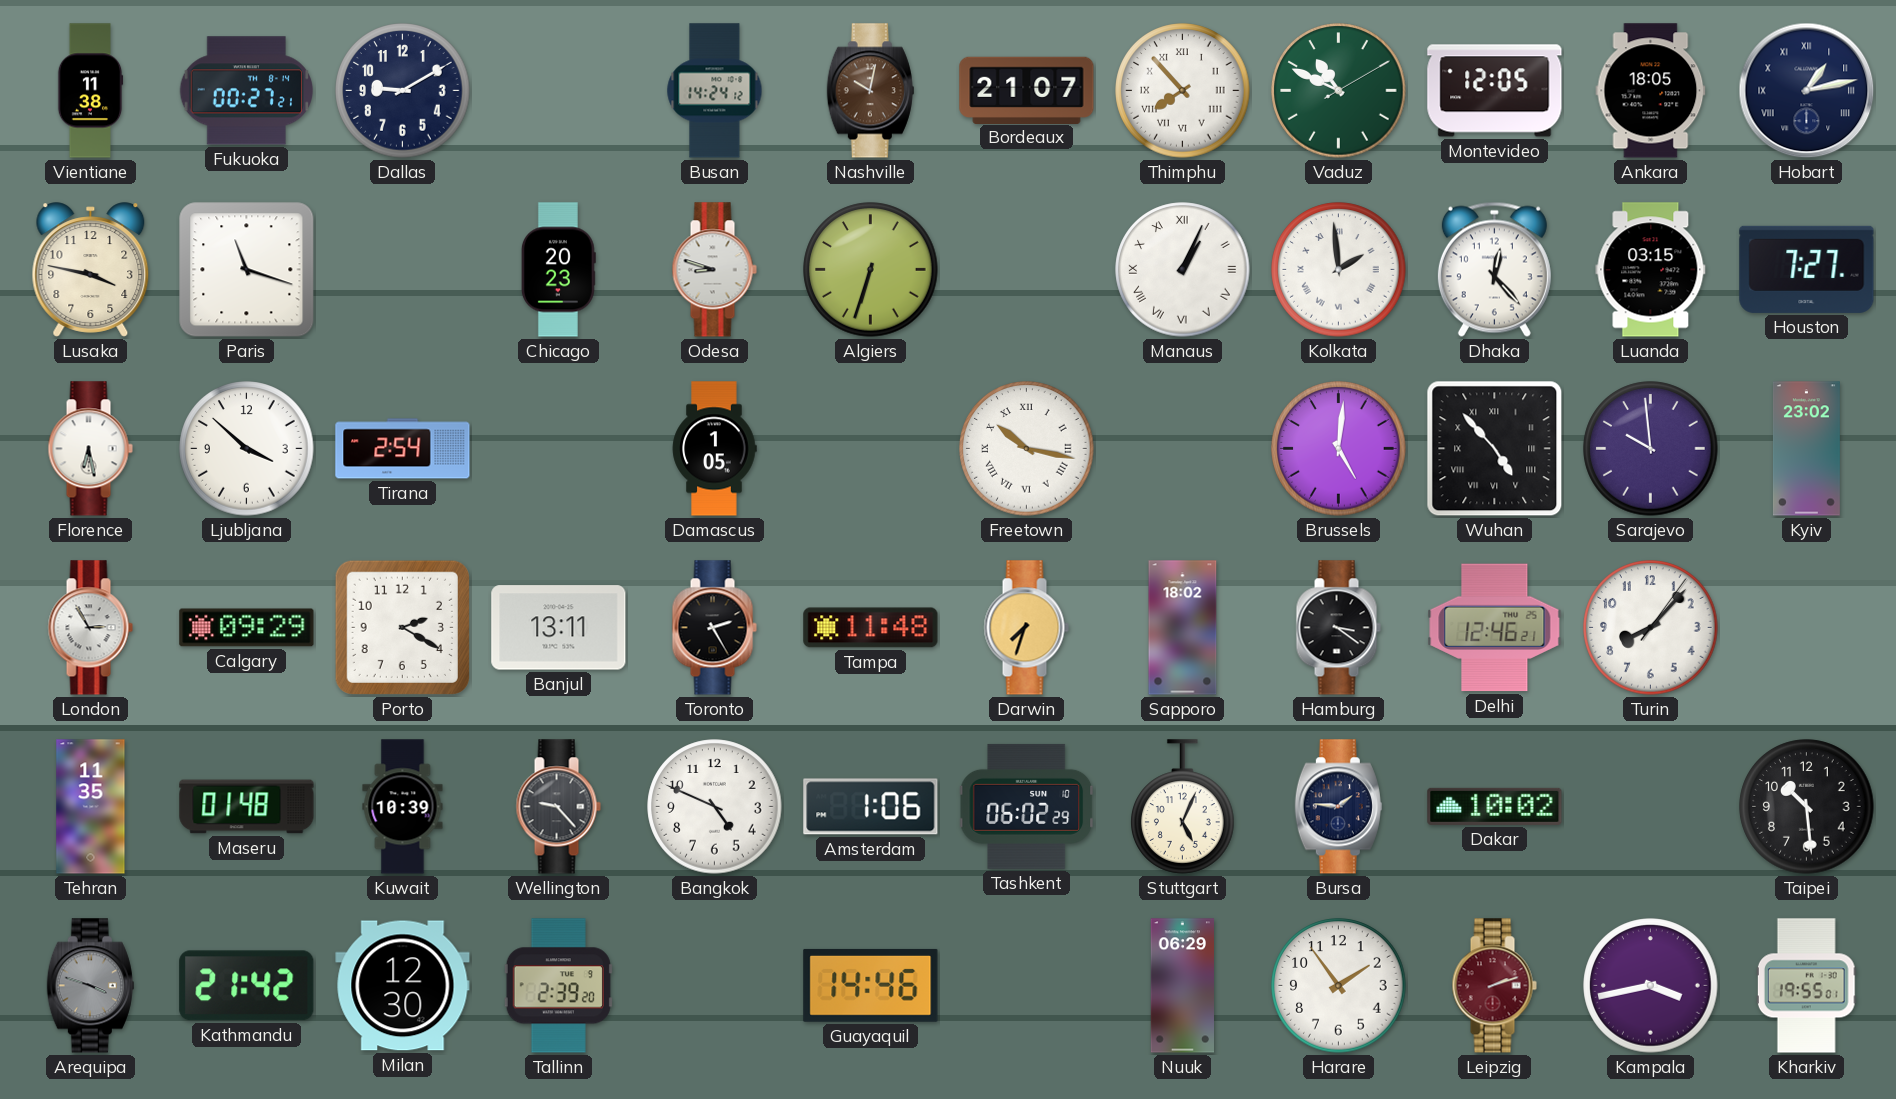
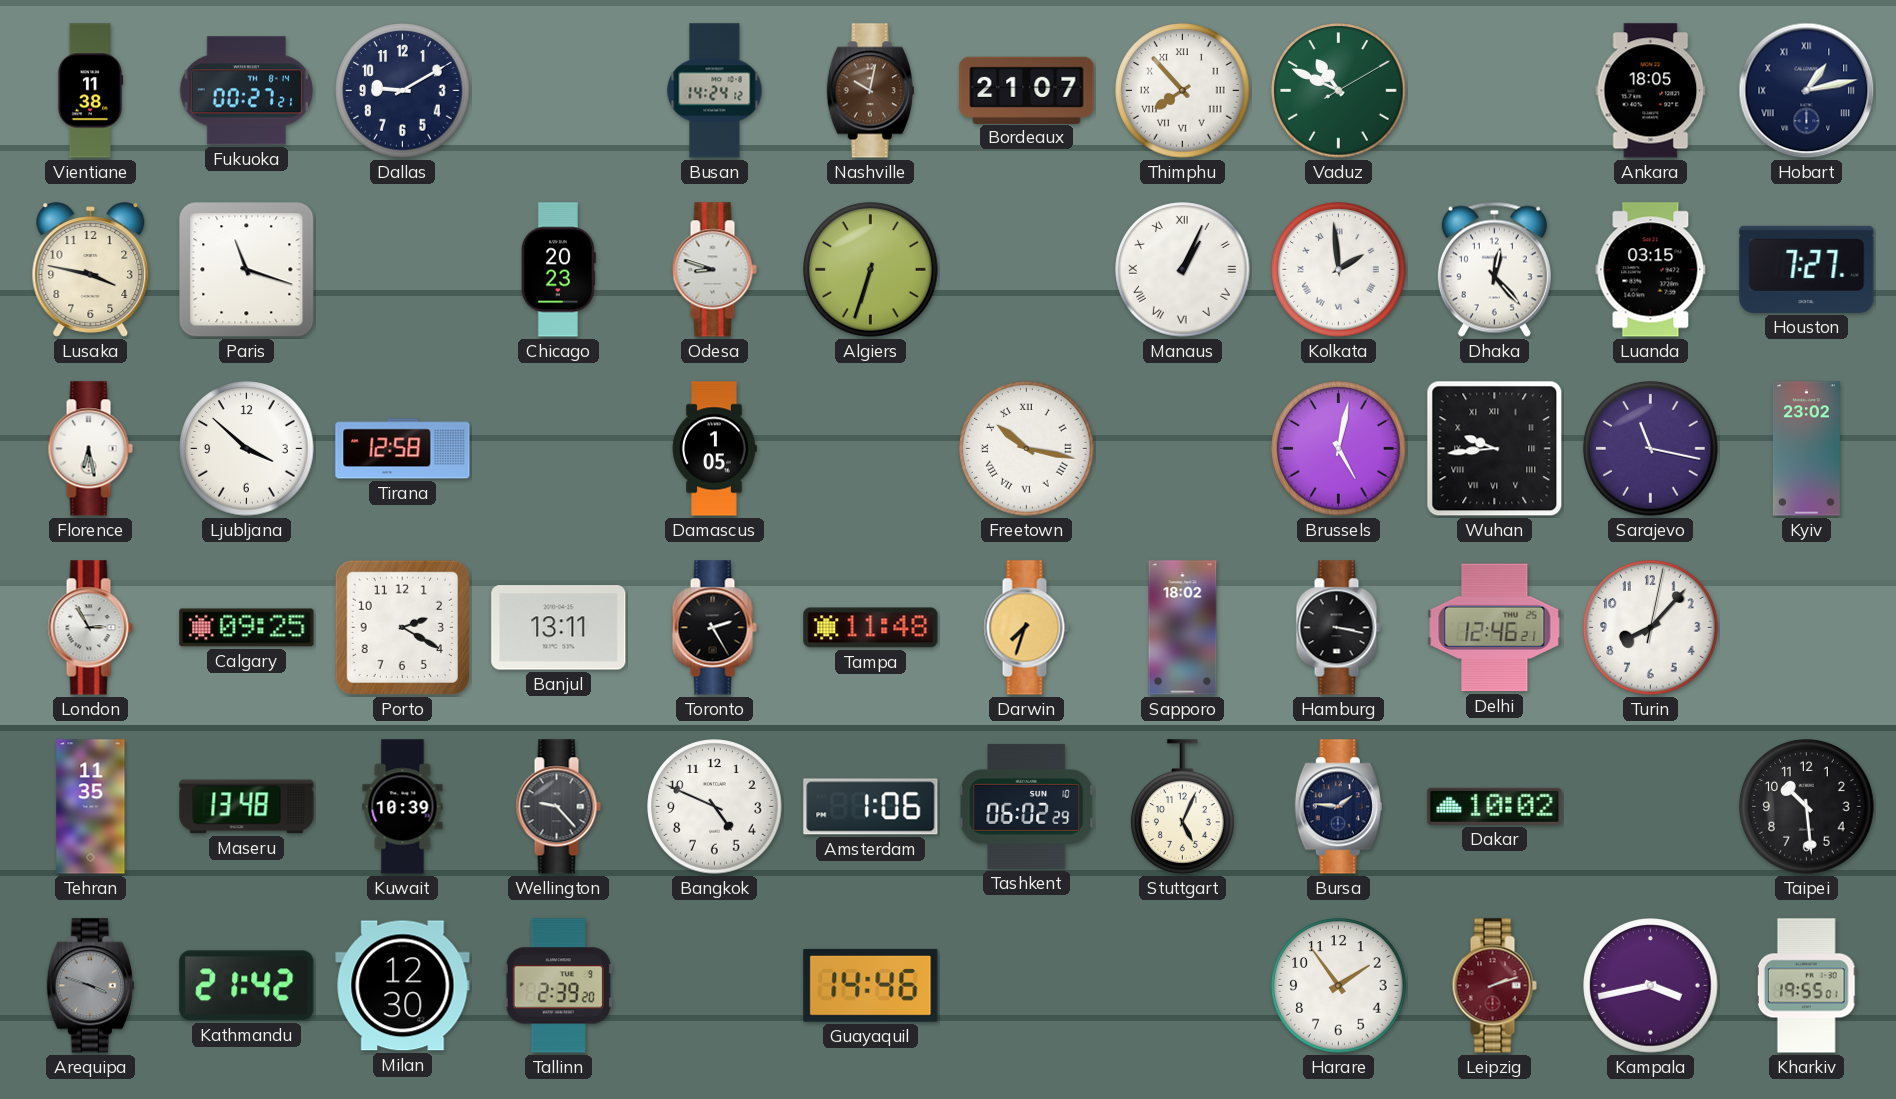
Montevideo: 12:05 -> none (1495, 91)
Tirana: 2:54 -> 12:58 (403, 449)
Brussels: 5:01 -> 5:02 (1339, 449)
Wuhan: 4:53 -> 9:44 (1495, 449)
Sarajevo: 9:59 -> 11:17 (1651, 449)
Calgary: 09:29 -> 09:25 (247, 628)
Hamburg: 3:21 -> 3:17 (1338, 628)
Turin: 8:07:06 -> 8:07:02 (1651, 628)
Maseru: 01:48 -> 13:48 (247, 807)
Nuuk: 06:29 -> none (1182, 986)
